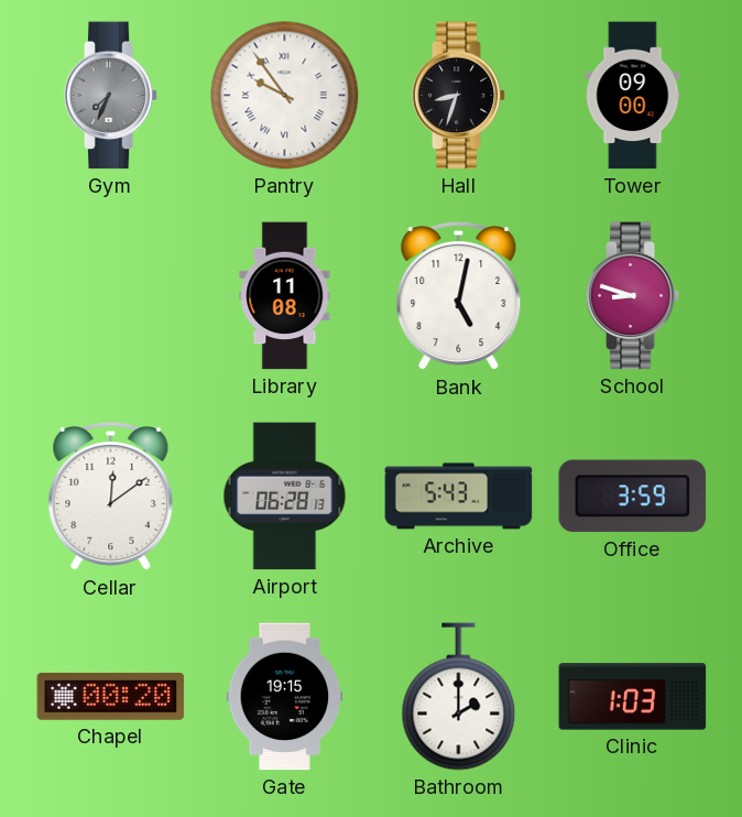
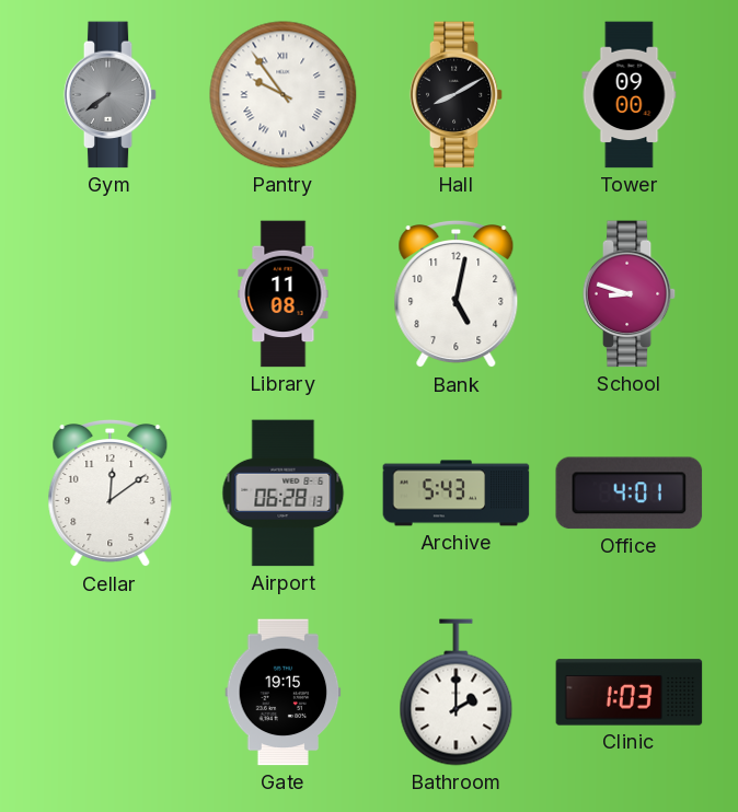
Gym: 7:34 -> 7:39 (111, 95)
Hall: 8:33 -> 8:10 (457, 95)
Office: 3:59 -> 4:01 (630, 494)
Chapel: 00:20 -> none (111, 696)
